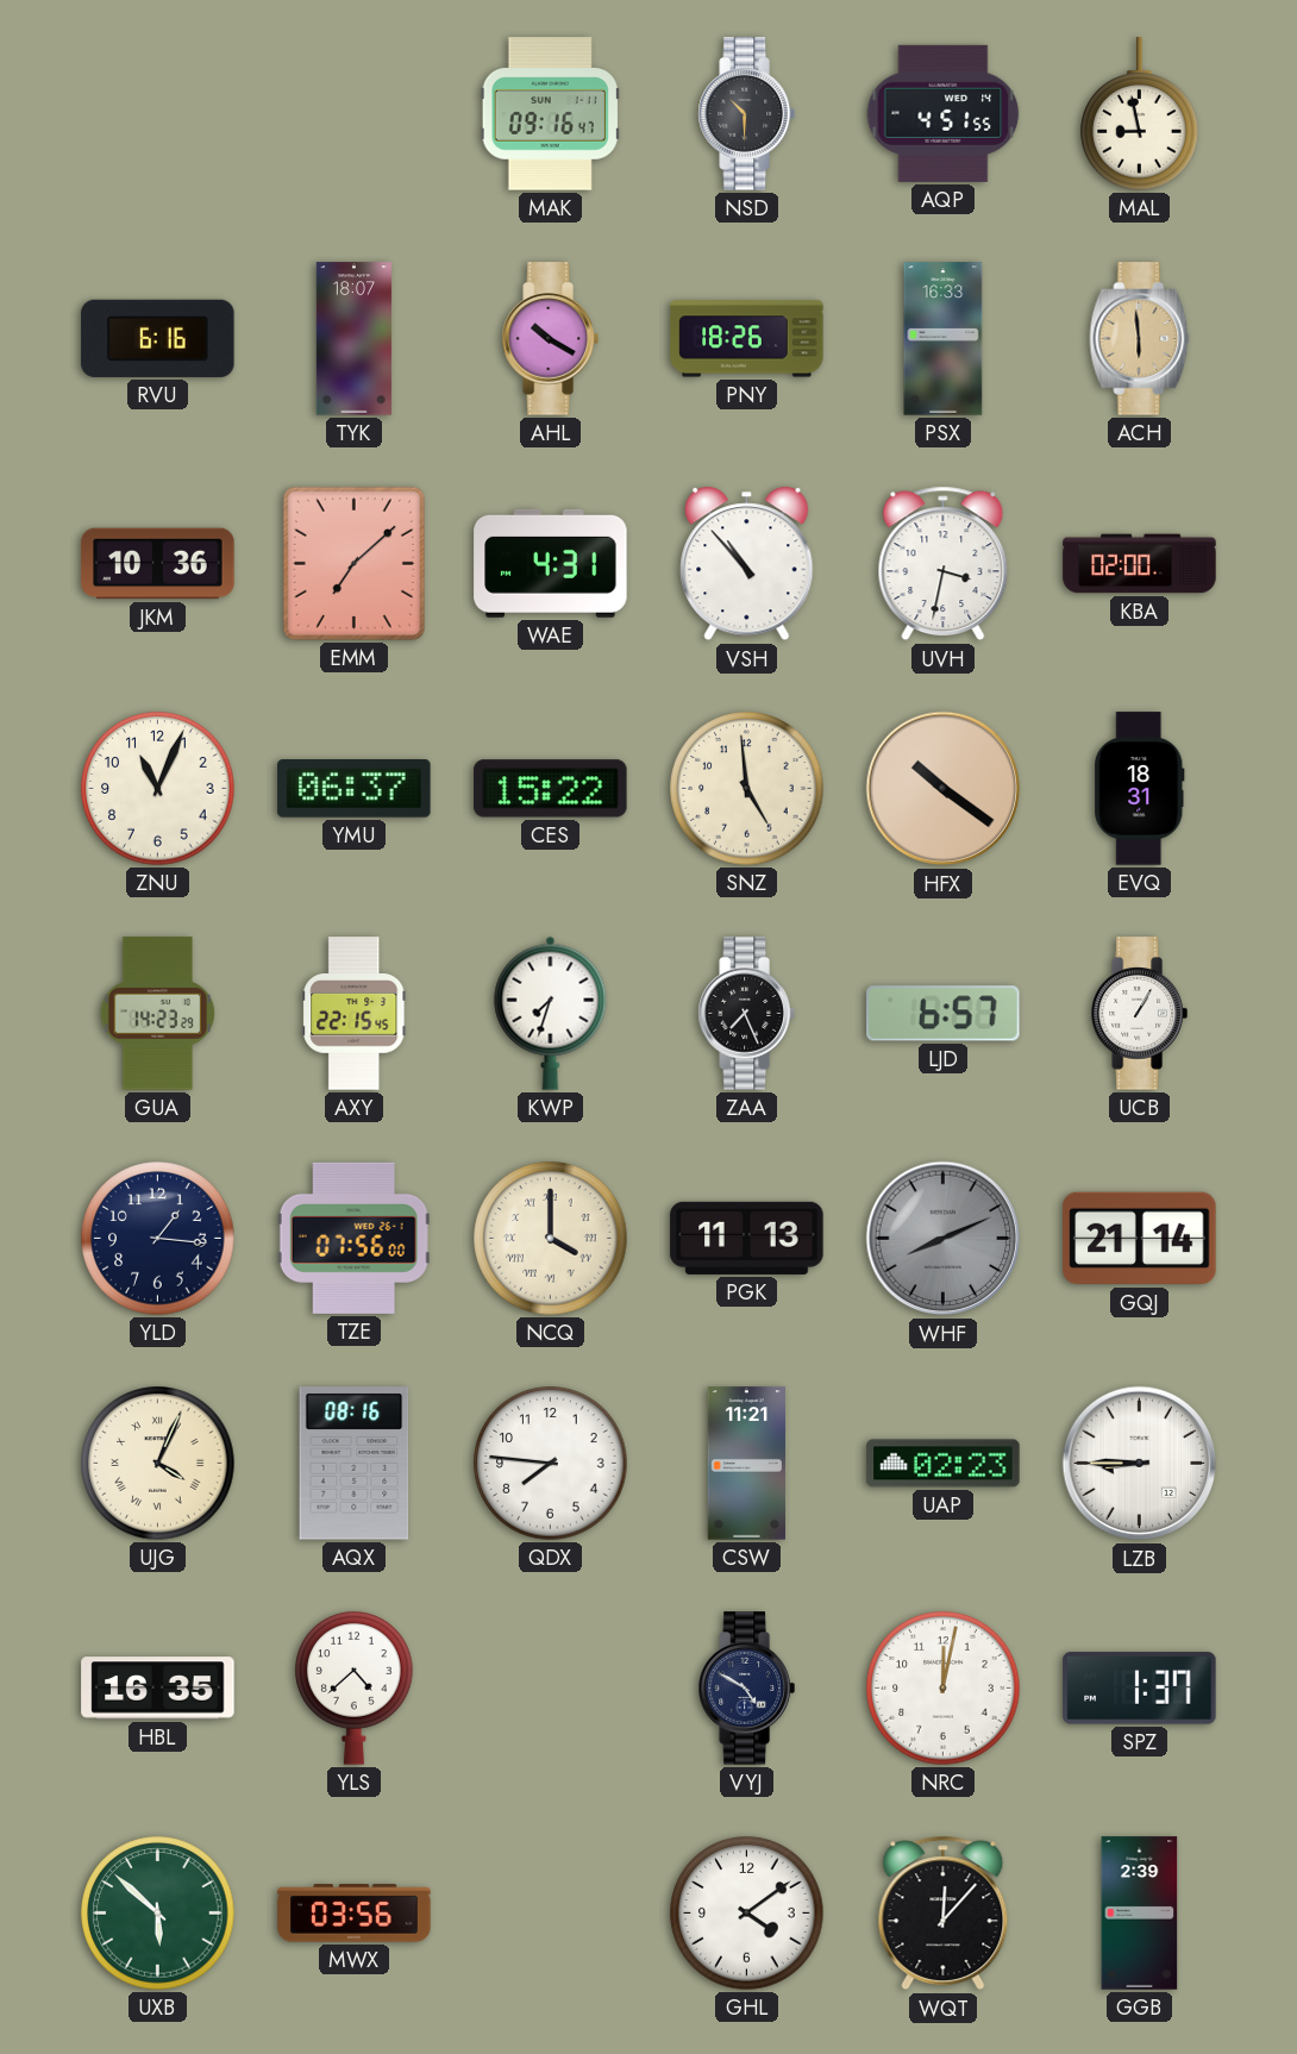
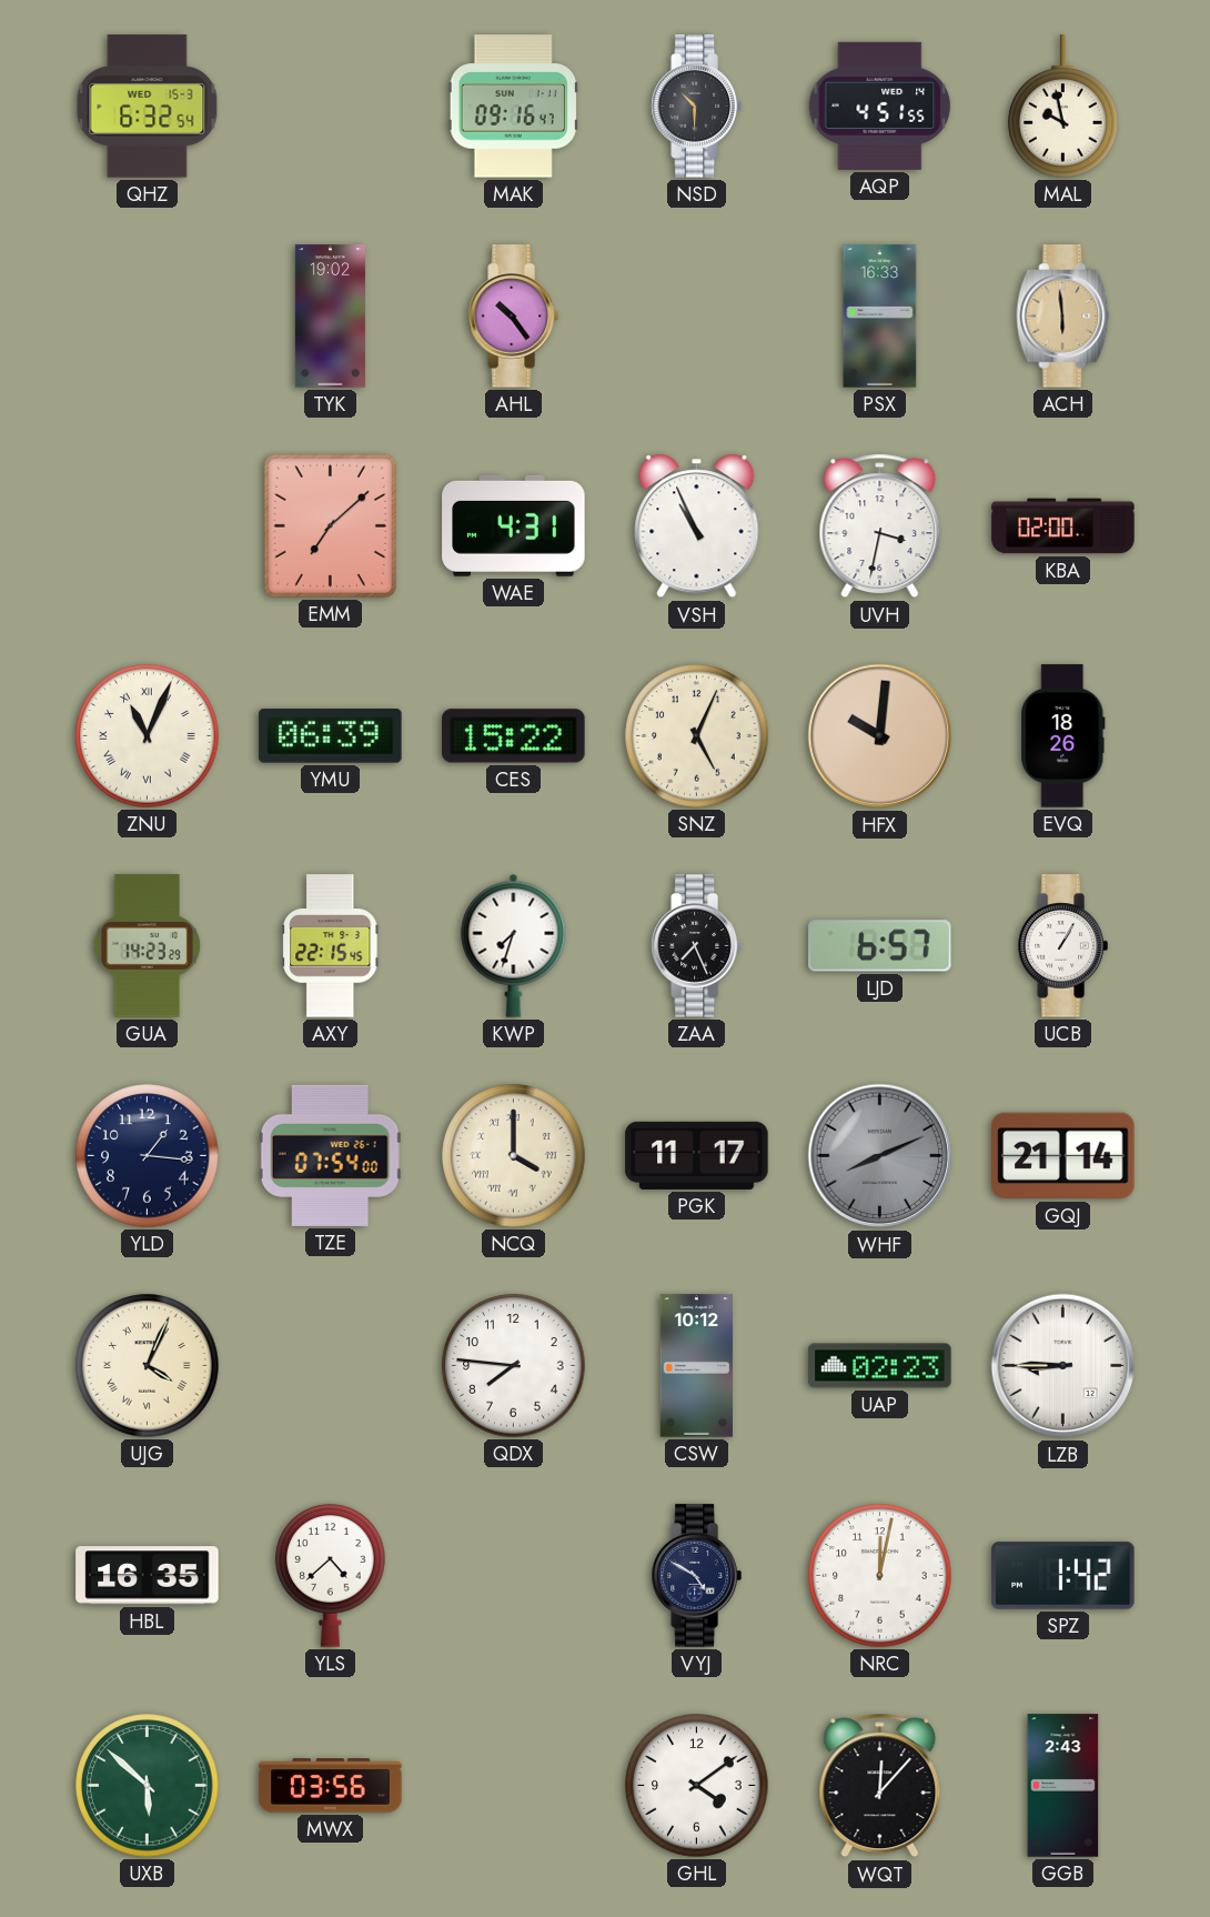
QHZ: none -> 6:32 (148, 107)
MAL: 8:58 -> 9:58 (1063, 107)
RVU: 6:16 -> none (158, 338)
TYK: 18:07 -> 19:02 (330, 317)
AHL: 10:20 -> 10:24 (513, 317)
PNY: 18:26 -> none (747, 339)
JKM: 10:36 -> none (158, 564)
VSH: 10:53 -> 10:56 (697, 526)
ZNU numerals: Arabic -> Roman (148, 736)
YMU: 06:37 -> 06:39 (331, 736)
SNZ: 4:59 -> 5:04 (697, 736)
HFX: 10:21 -> 10:01 (880, 736)
EVQ: 18:31 -> 18:26 (1063, 736)
TZE: 07:56 -> 07:54 (330, 1155)
PGK: 11:13 -> 11:17 (697, 1155)
AQX: 08:16 -> none (355, 1464)
CSW: 11:21 -> 10:12 (697, 1366)
SPZ: 1:37 -> 1:42 (1063, 1576)
GGB: 2:39 -> 2:43 (1063, 1786)
